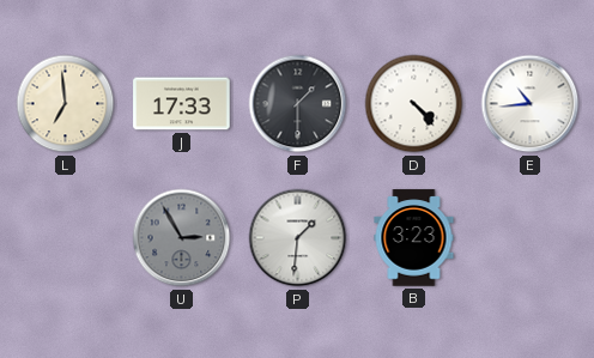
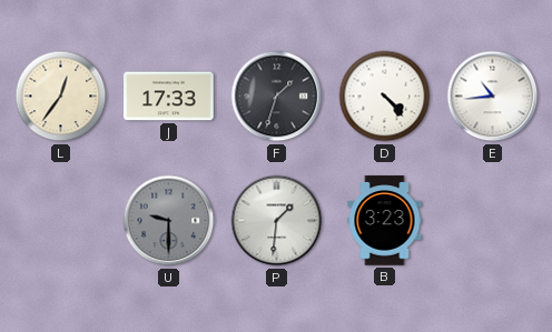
L: 6:59 -> 12:36 (61, 97)
F: 1:30 -> 1:33 (277, 97)
U: 2:55 -> 9:30 (169, 221)
